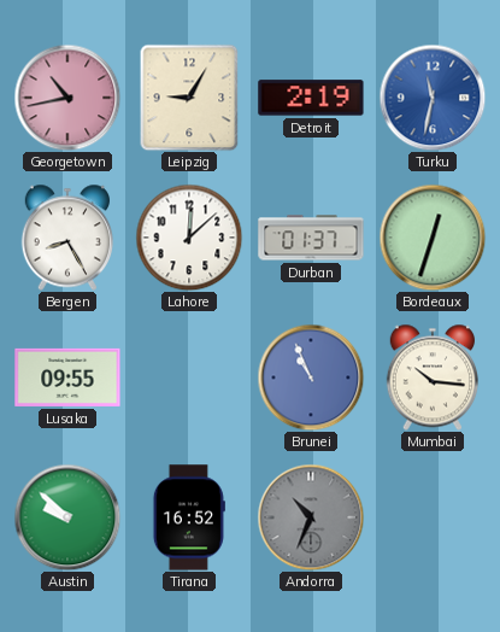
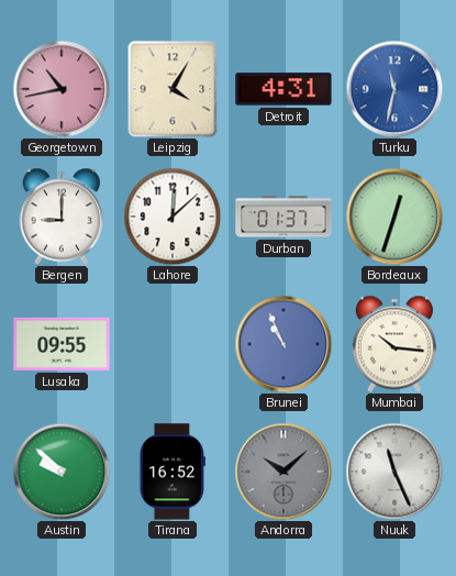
Leipzig: 9:05 -> 4:05 (173, 89)
Detroit: 2:19 -> 4:31 (283, 89)
Bergen: 8:25 -> 9:00 (60, 217)
Andorra: 10:34 -> 10:08 (283, 472)
Nuuk: none -> 11:26 (394, 472)
